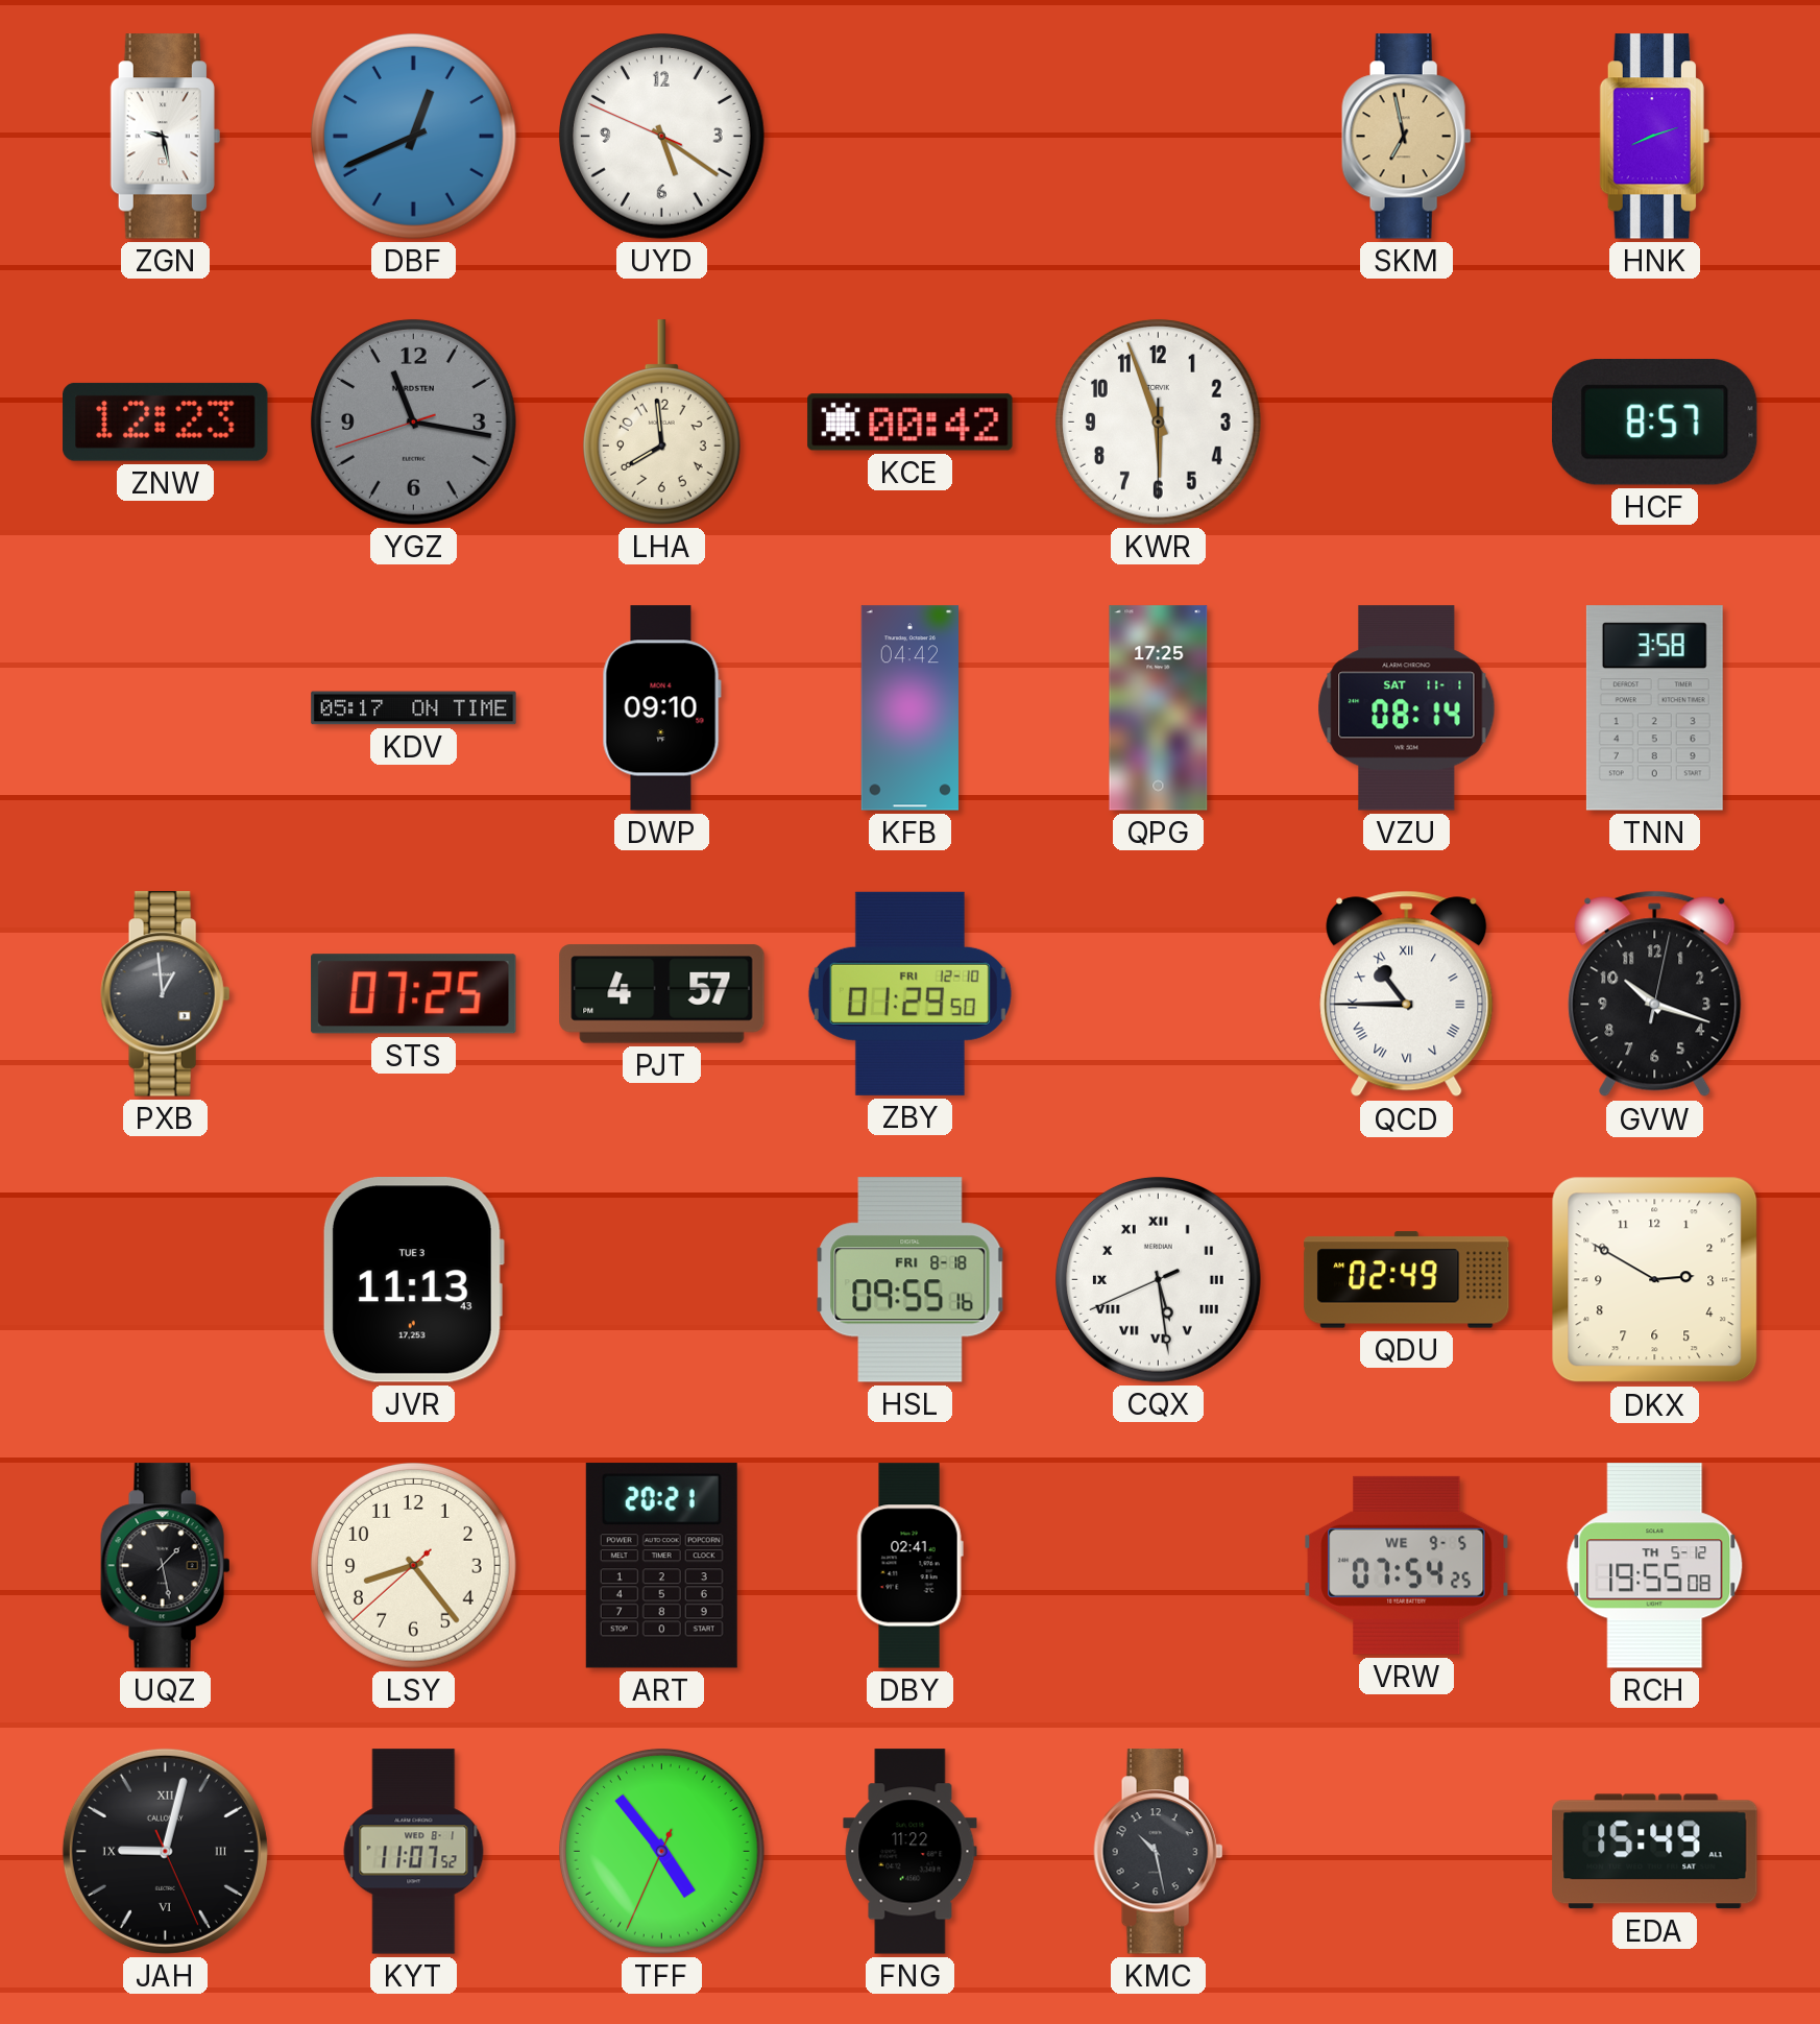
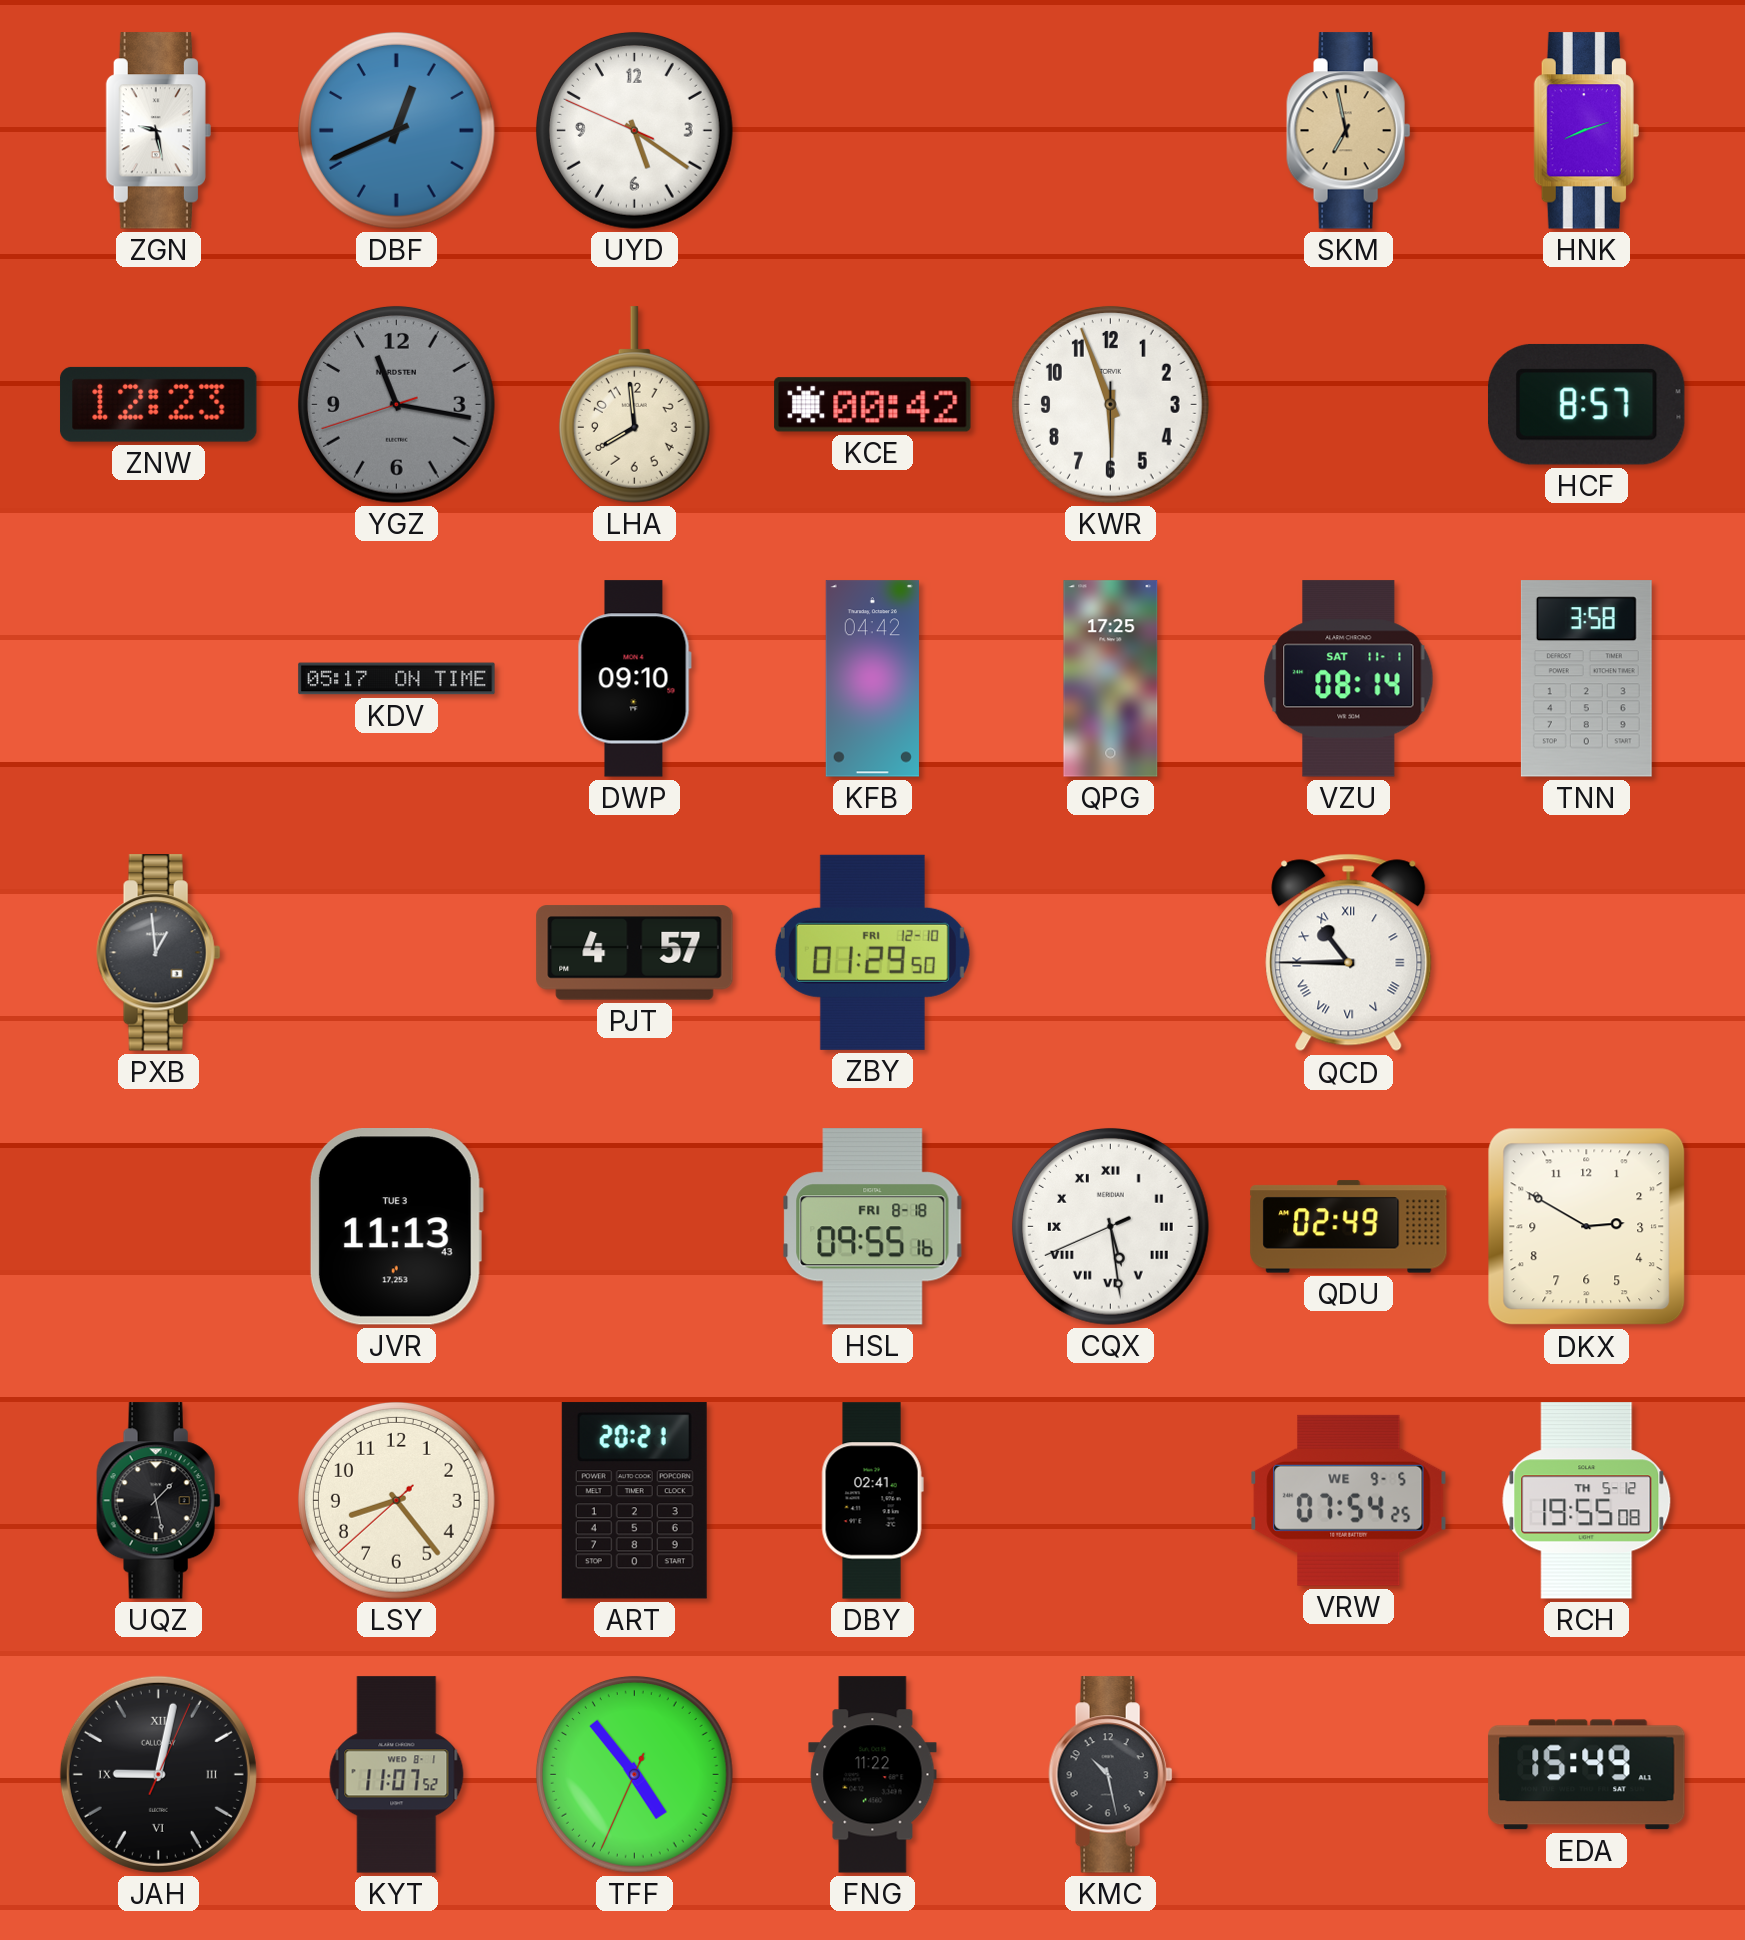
STS: 07:25 -> none (414, 994)
GVW: 10:18 -> none (1655, 994)
JAH: 9:02:26 -> 9:02:04 (158, 1774)
